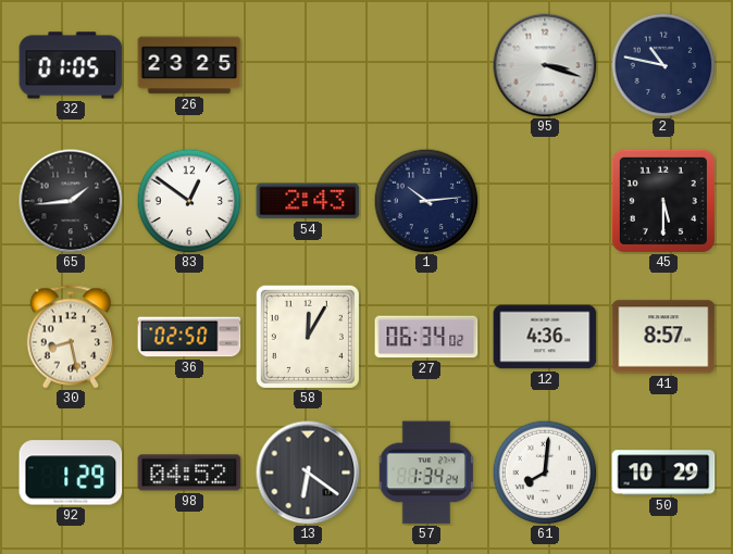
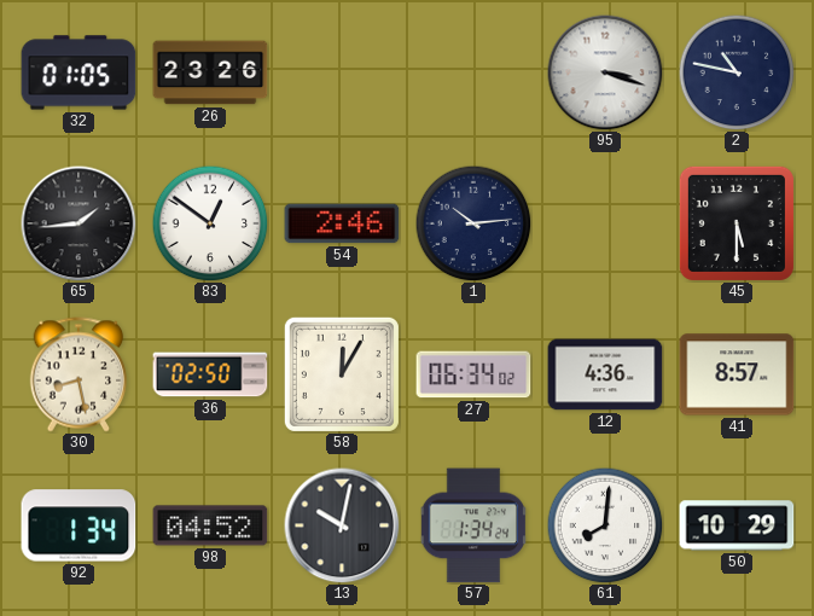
26: 23:25 -> 23:26 (210, 72)
54: 2:43 -> 2:46 (342, 223)
92: 1:29 -> 1:34 (79, 525)
13: 6:21 -> 10:02 (342, 525)
